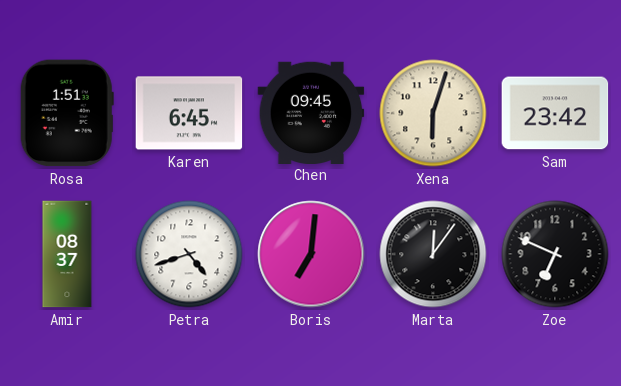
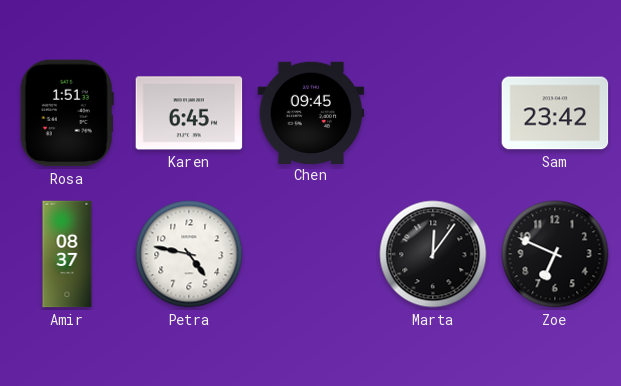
Xena: 6:03 -> none (433, 113)
Petra: 4:42 -> 4:47 (189, 254)
Boris: 7:01 -> none (311, 254)
